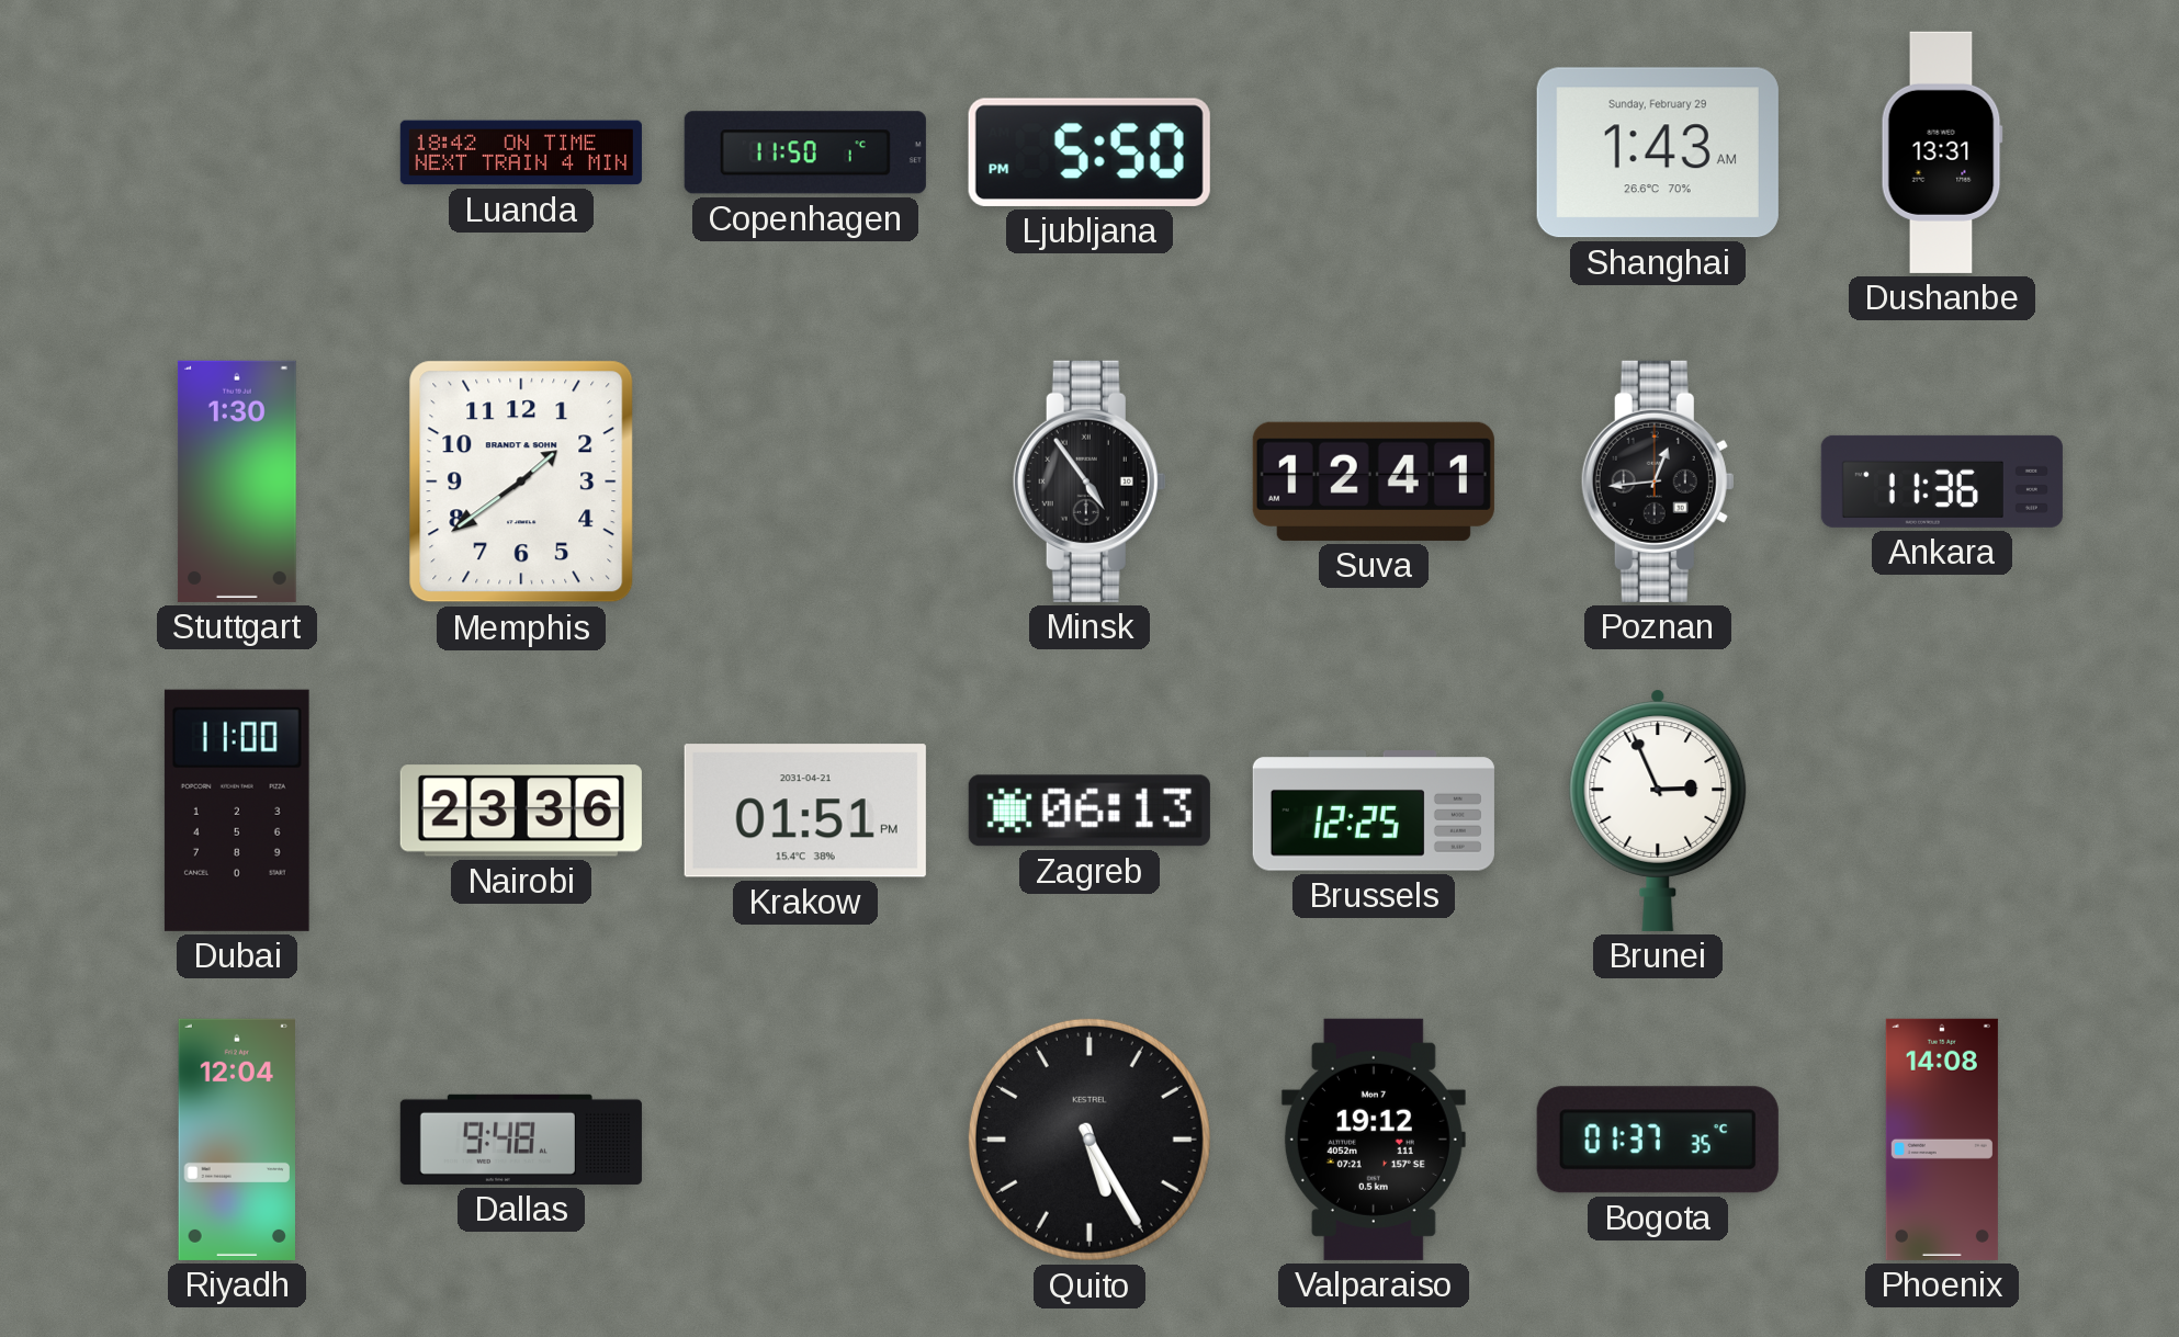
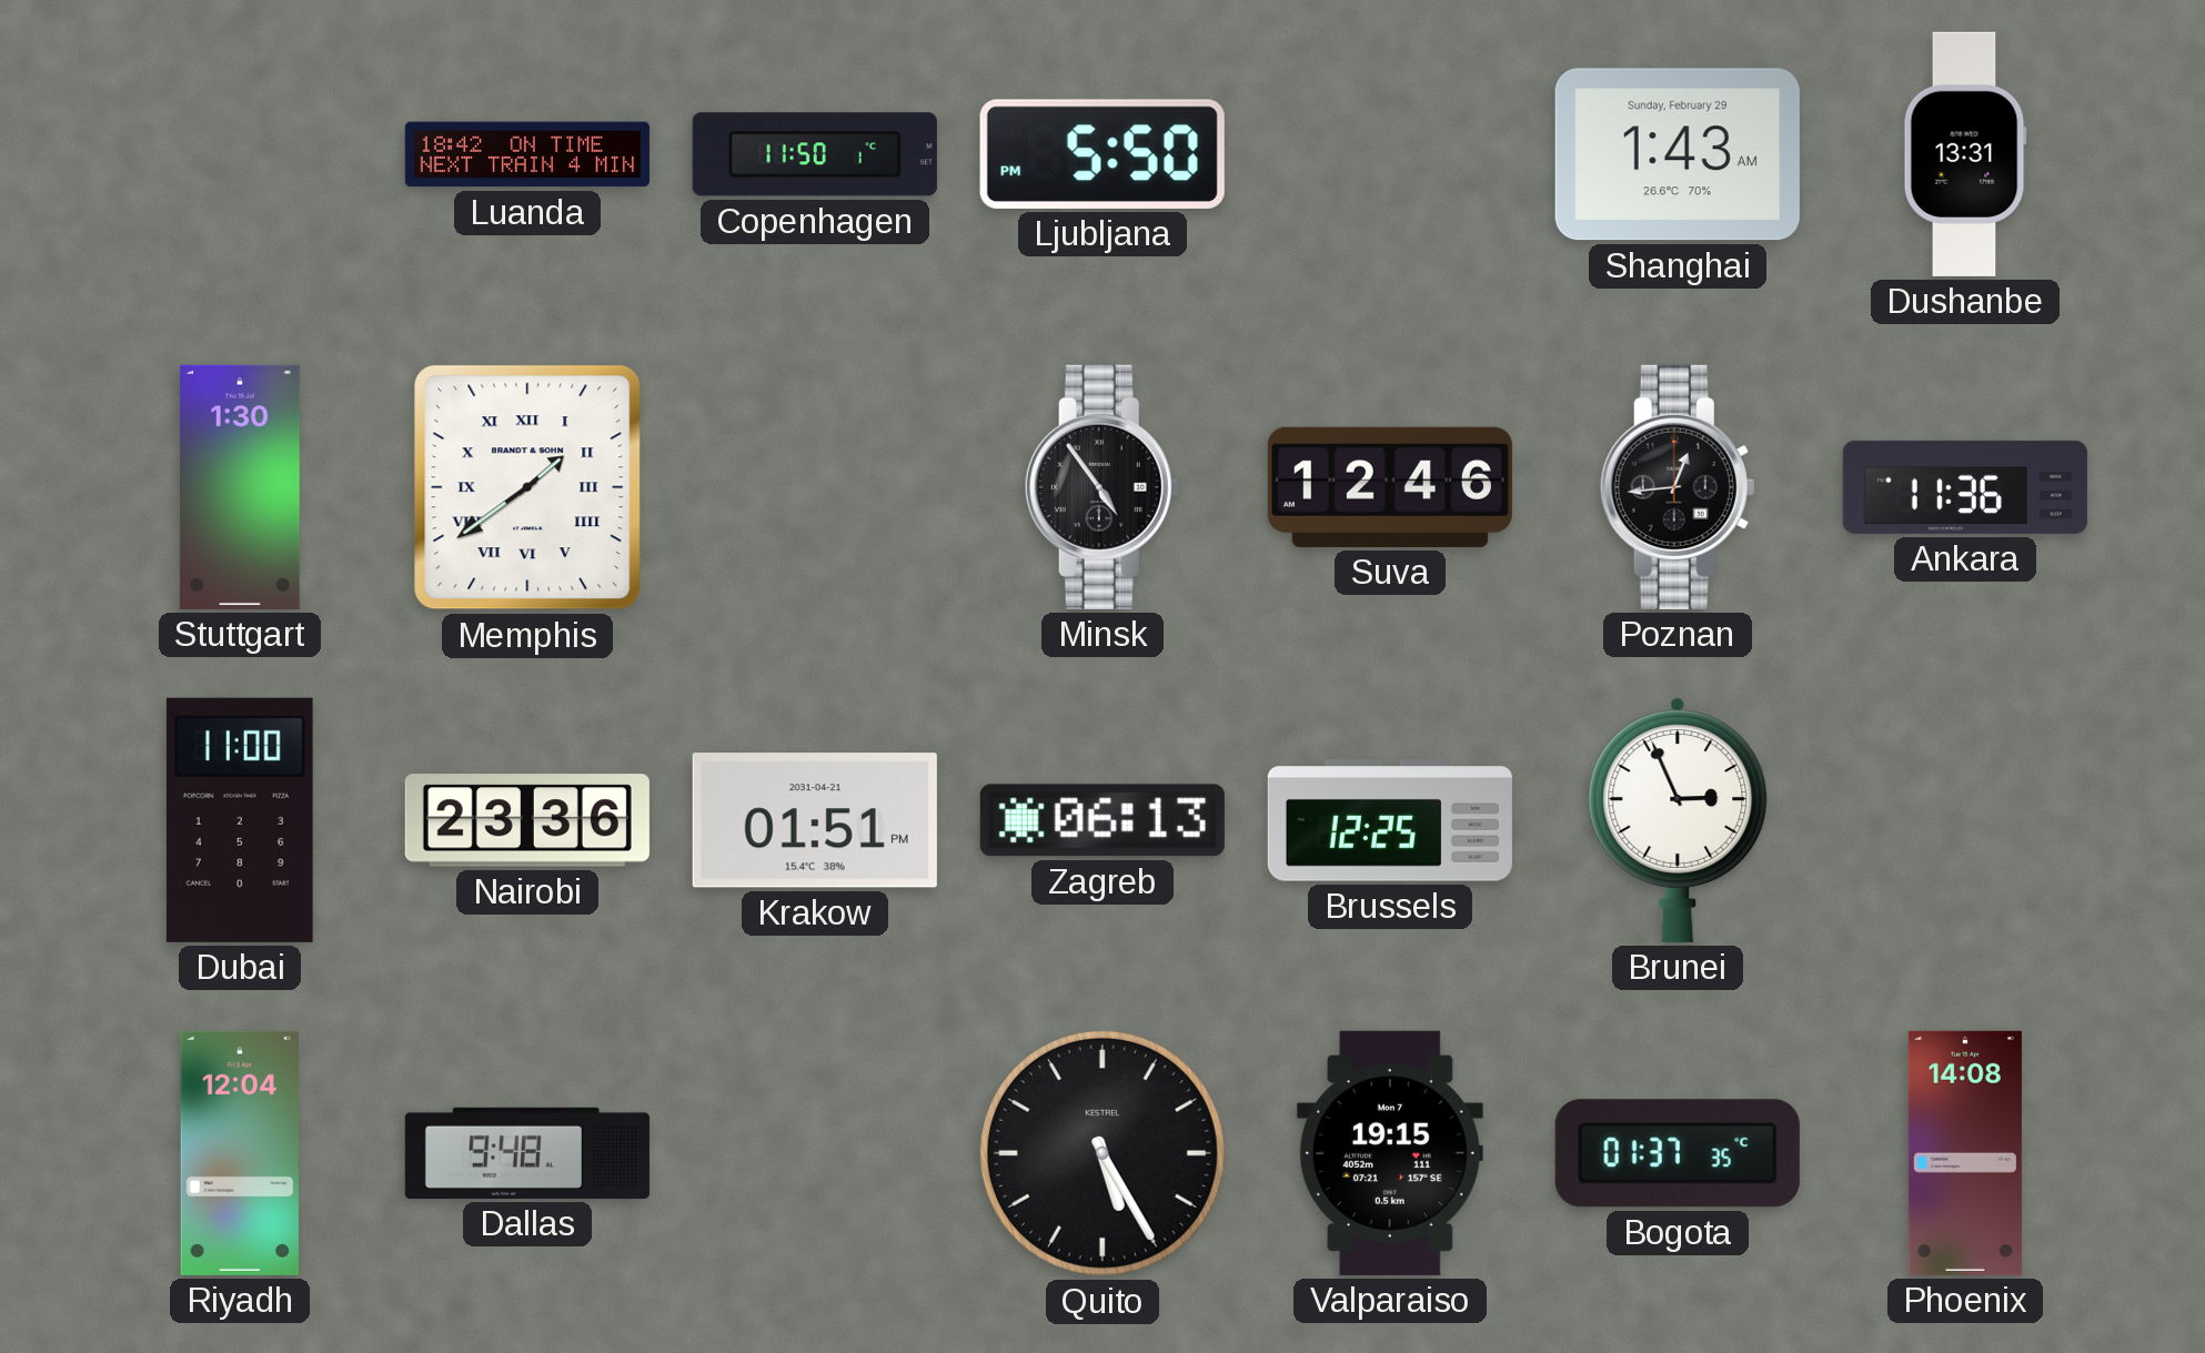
Memphis numerals: Arabic -> Roman (527, 487)
Suva: 12:41 -> 12:46 (1390, 487)
Valparaiso: 19:12 -> 19:15 (1390, 1153)
